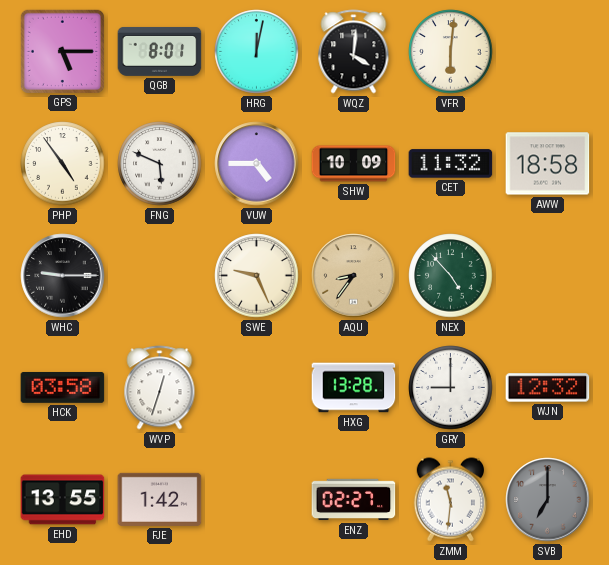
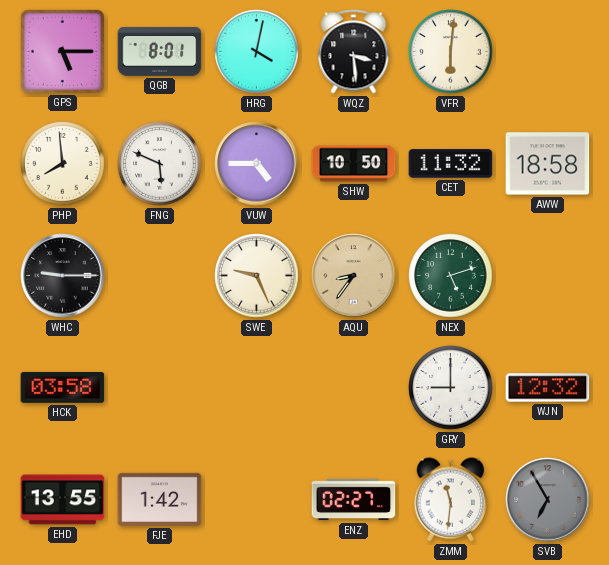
HRG: 12:02 -> 4:02 (257, 52)
WQZ: 4:01 -> 3:29 (354, 52)
PHP: 4:54 -> 7:59 (63, 164)
SHW: 10:09 -> 10:50 (354, 164)
NEX: 4:53 -> 5:12 (451, 276)
WVP: 12:33 -> none (160, 388)
HXG: 13:28 -> none (354, 388)
SVB: 7:00 -> 6:55 (548, 500)
